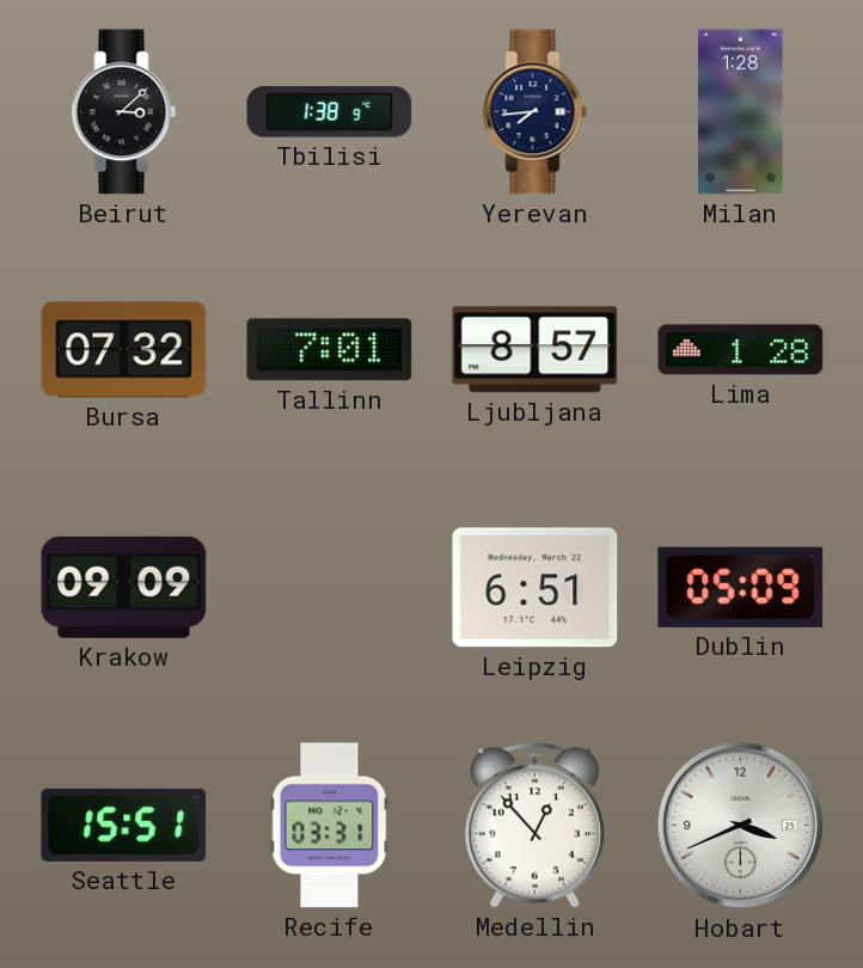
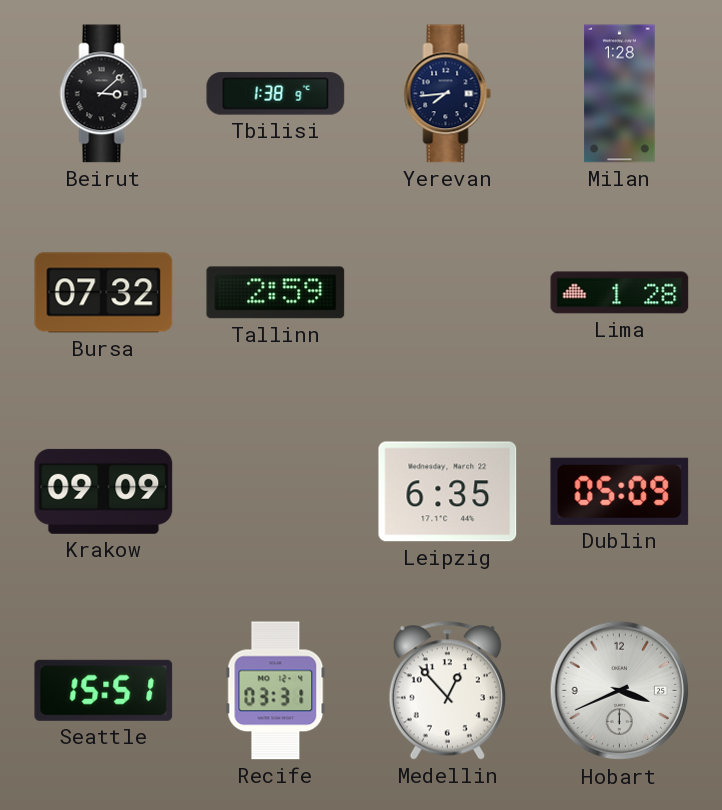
Tallinn: 7:01 -> 2:59 (276, 293)
Ljubljana: 8:57 -> none (535, 350)
Leipzig: 6:51 -> 6:35 (448, 492)
